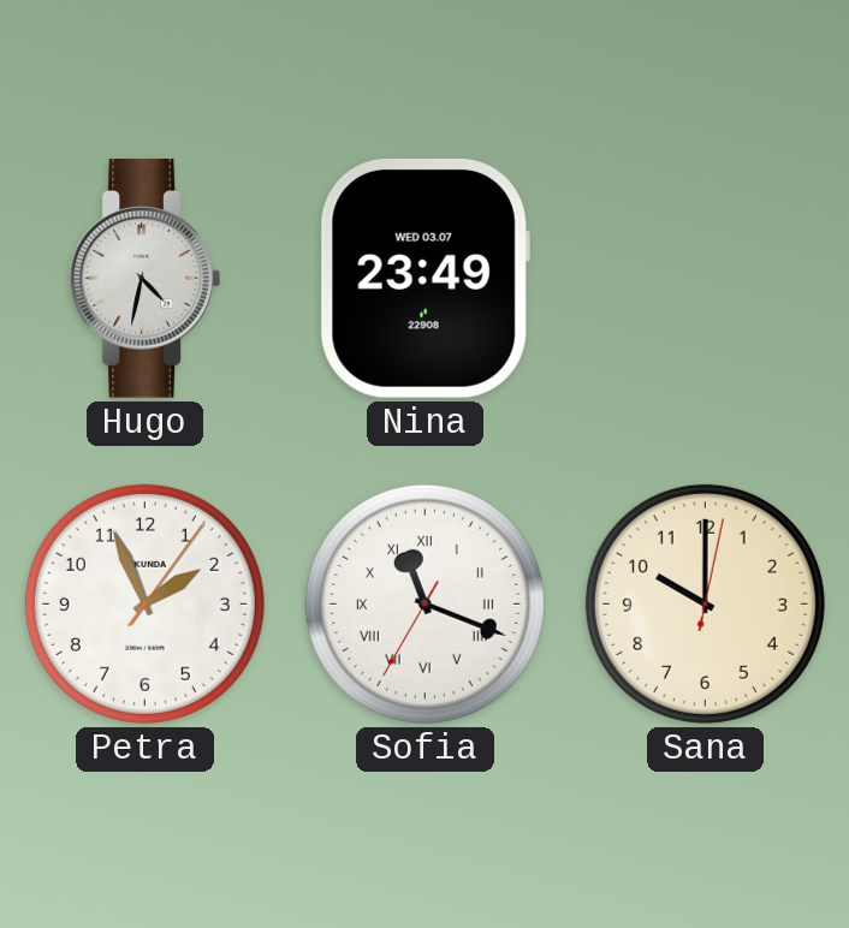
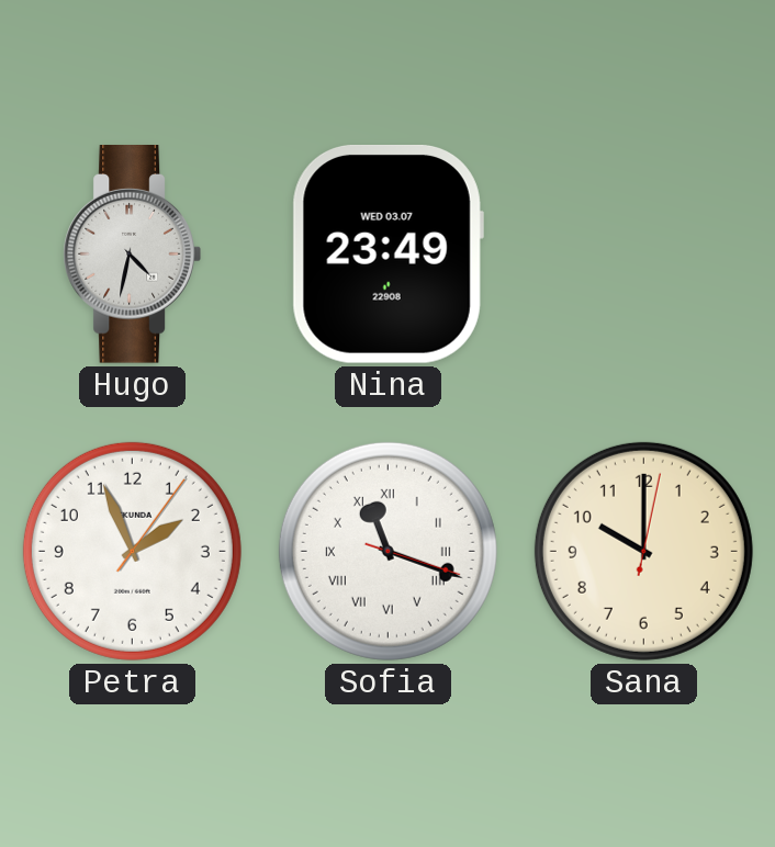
Sofia: 11:18:35 -> 11:18:18 (387, 551)
